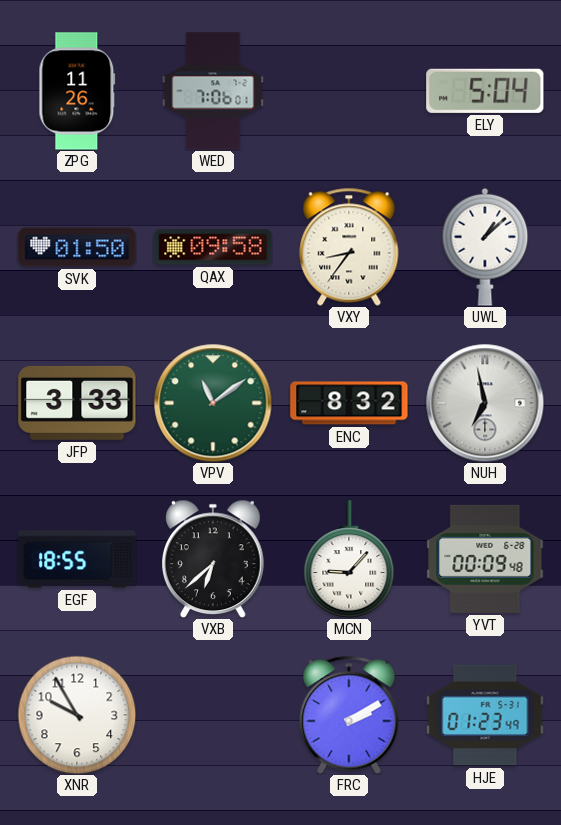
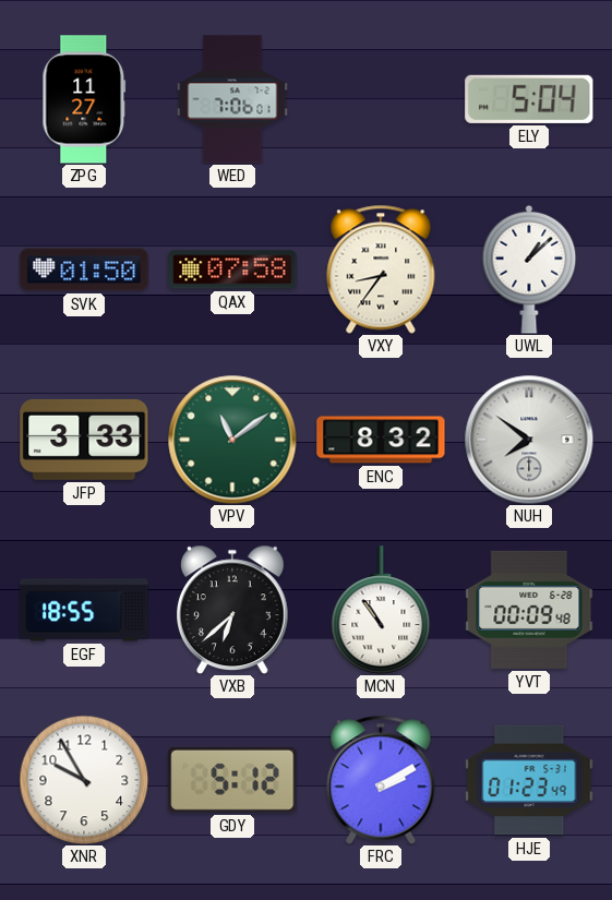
ZPG: 11:26 -> 11:27 (84, 99)
QAX: 09:58 -> 07:58 (232, 269)
NUH: 6:58 -> 7:51 (529, 440)
MCN: 9:07 -> 10:54 (381, 610)
GDY: none -> 5:12 (232, 780)
